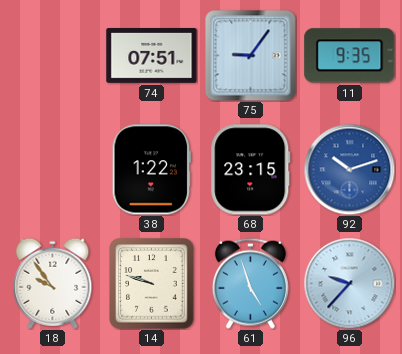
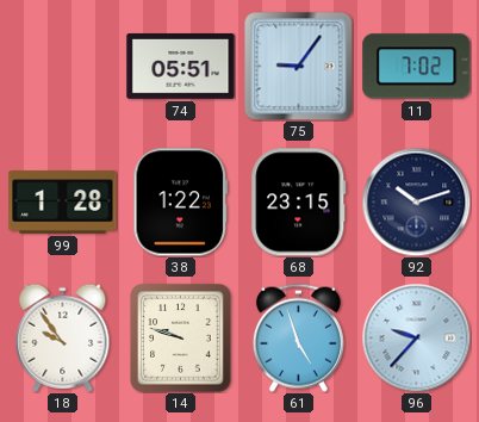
74: 07:51 -> 05:51 (181, 67)
11: 9:35 -> 7:02 (417, 67)
99: none -> 1:28 (63, 203)
92 dial: blue -> navy (416, 201)
